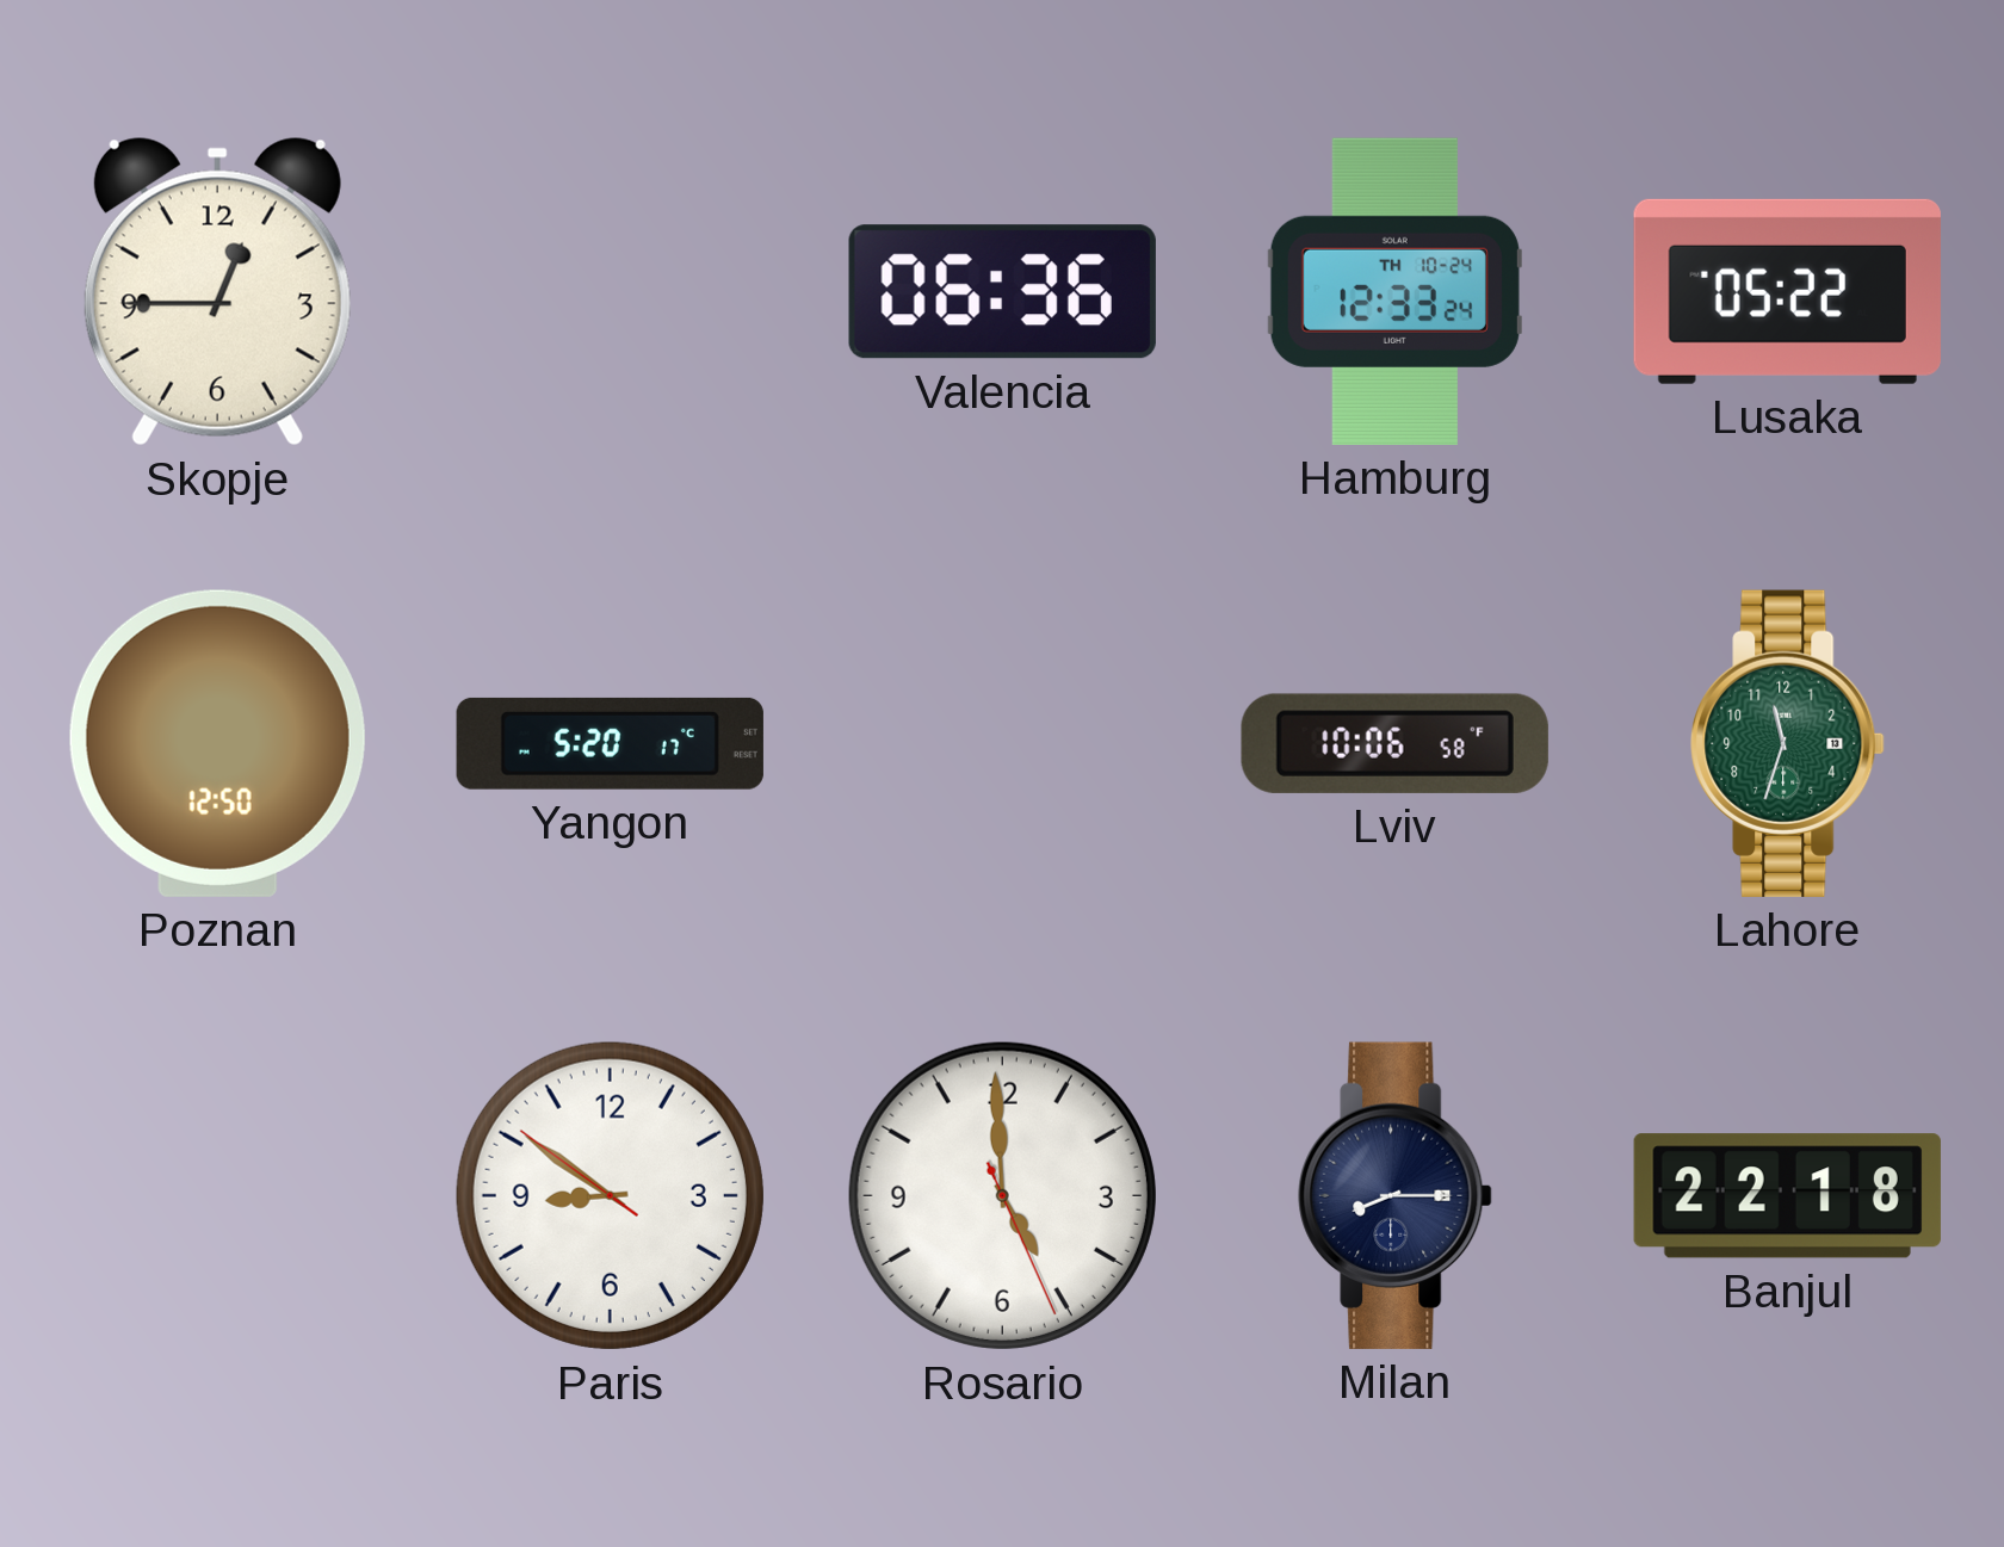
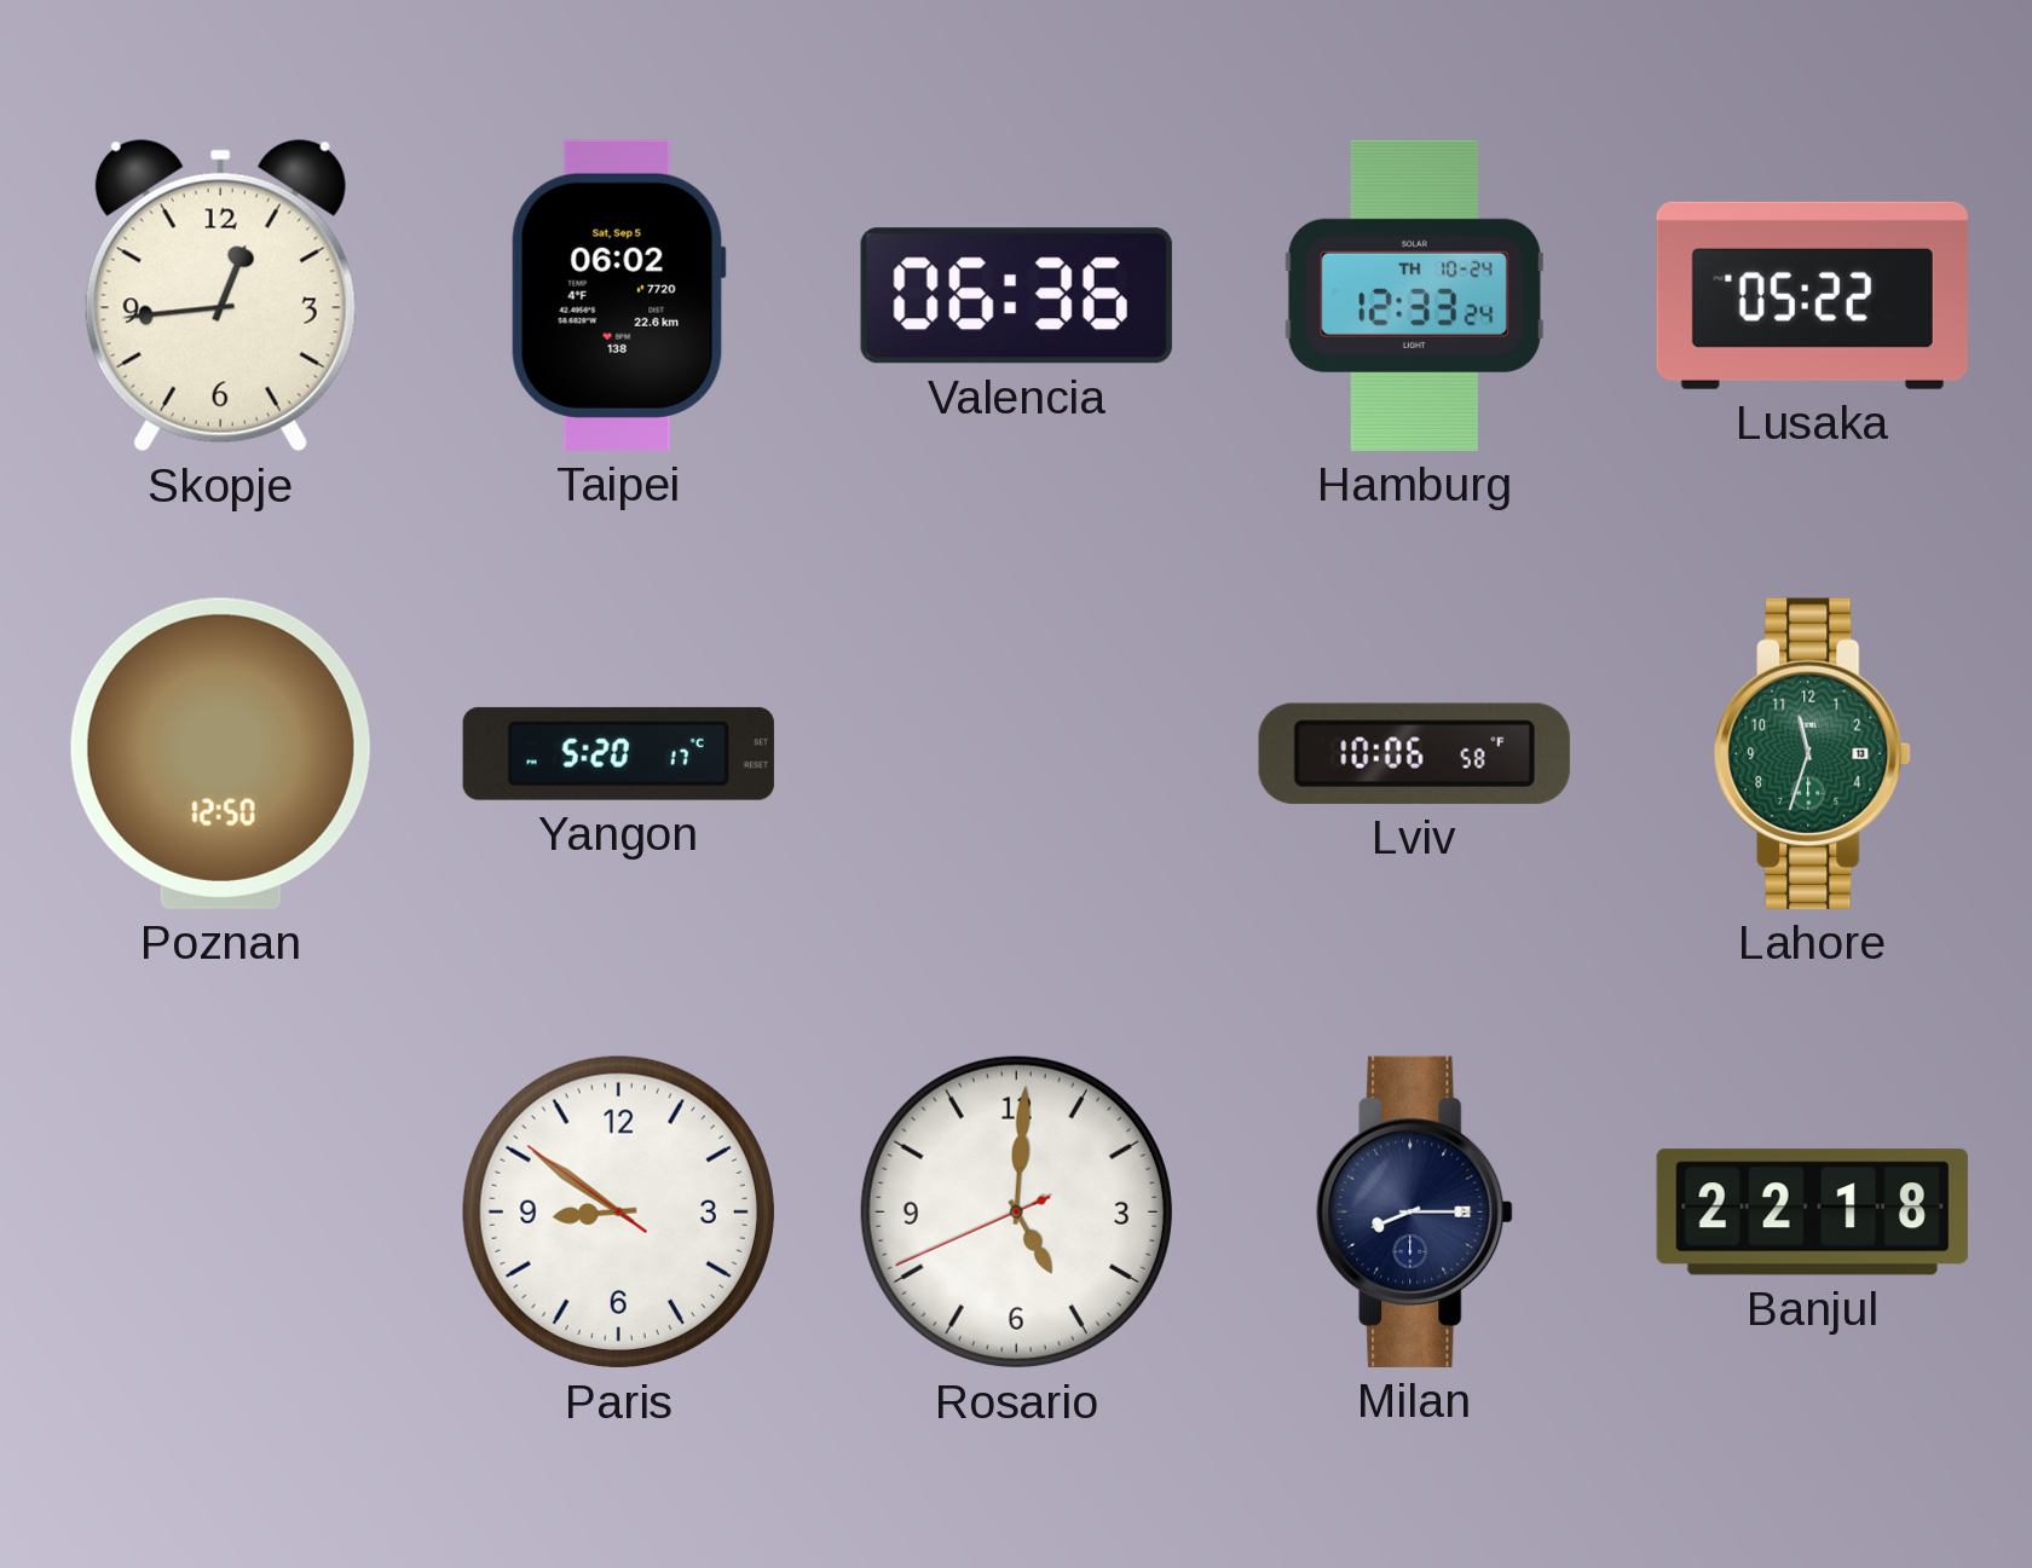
Skopje: 12:45 -> 12:44 (220, 296)
Taipei: none -> 06:02 (618, 295)
Rosario: 4:59 -> 5:00 (1016, 1211)
